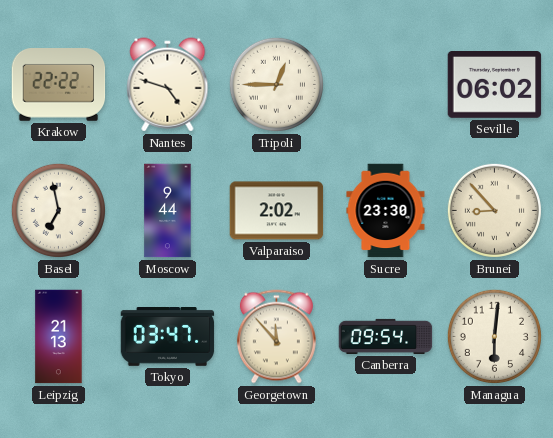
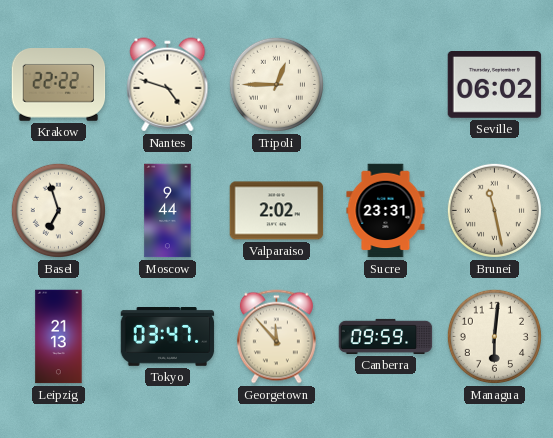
Basel: 6:58 -> 6:57 (58, 210)
Sucre: 23:30 -> 23:31 (386, 211)
Brunei: 8:53 -> 11:28 (494, 210)
Canberra: 09:54 -> 09:59 (386, 336)
